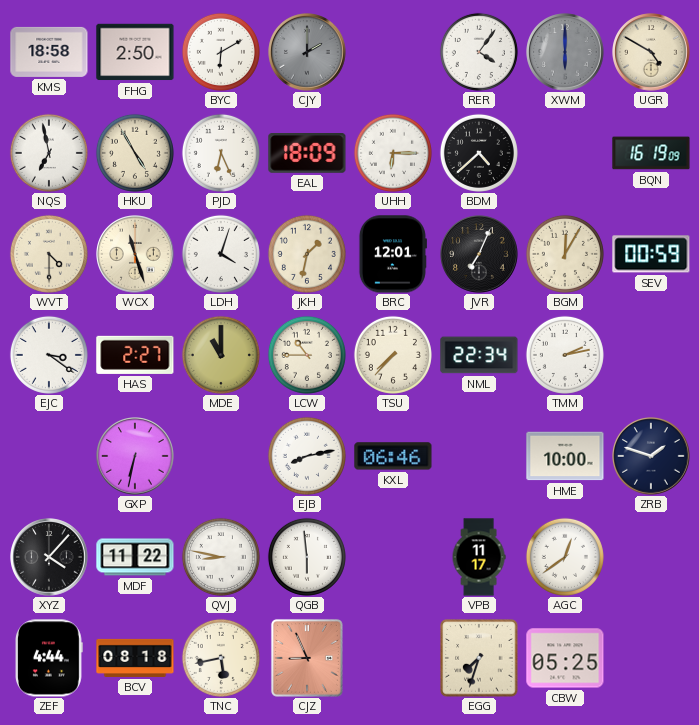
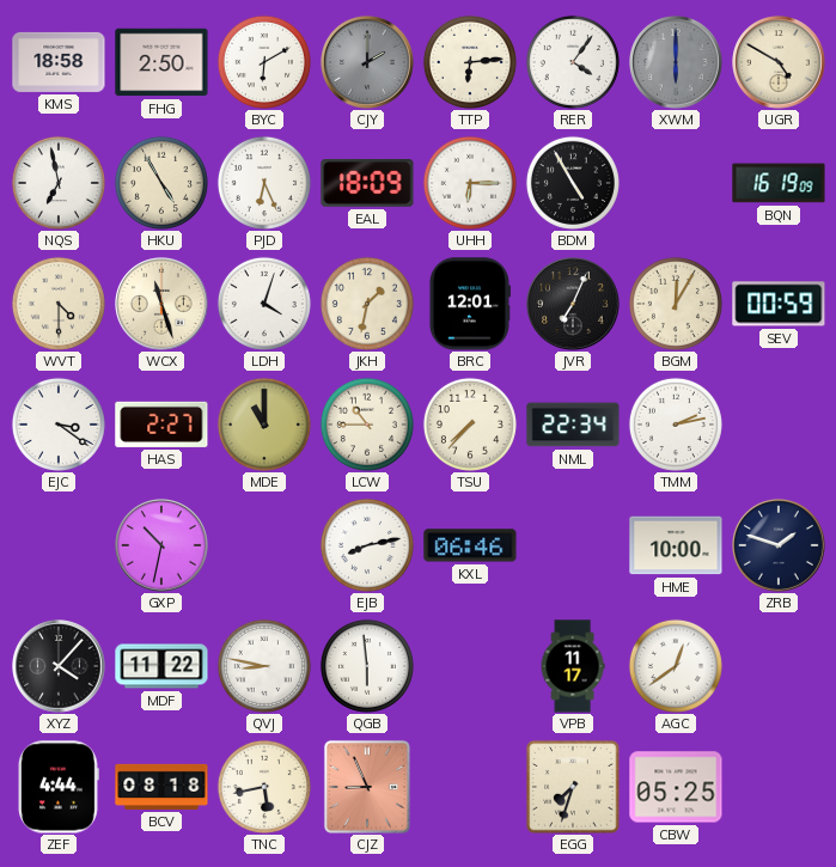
TTP: none -> 6:14 (470, 62)
BDM: 4:38 -> 4:55 (573, 183)
GXP: 6:32 -> 10:32 (161, 545)
